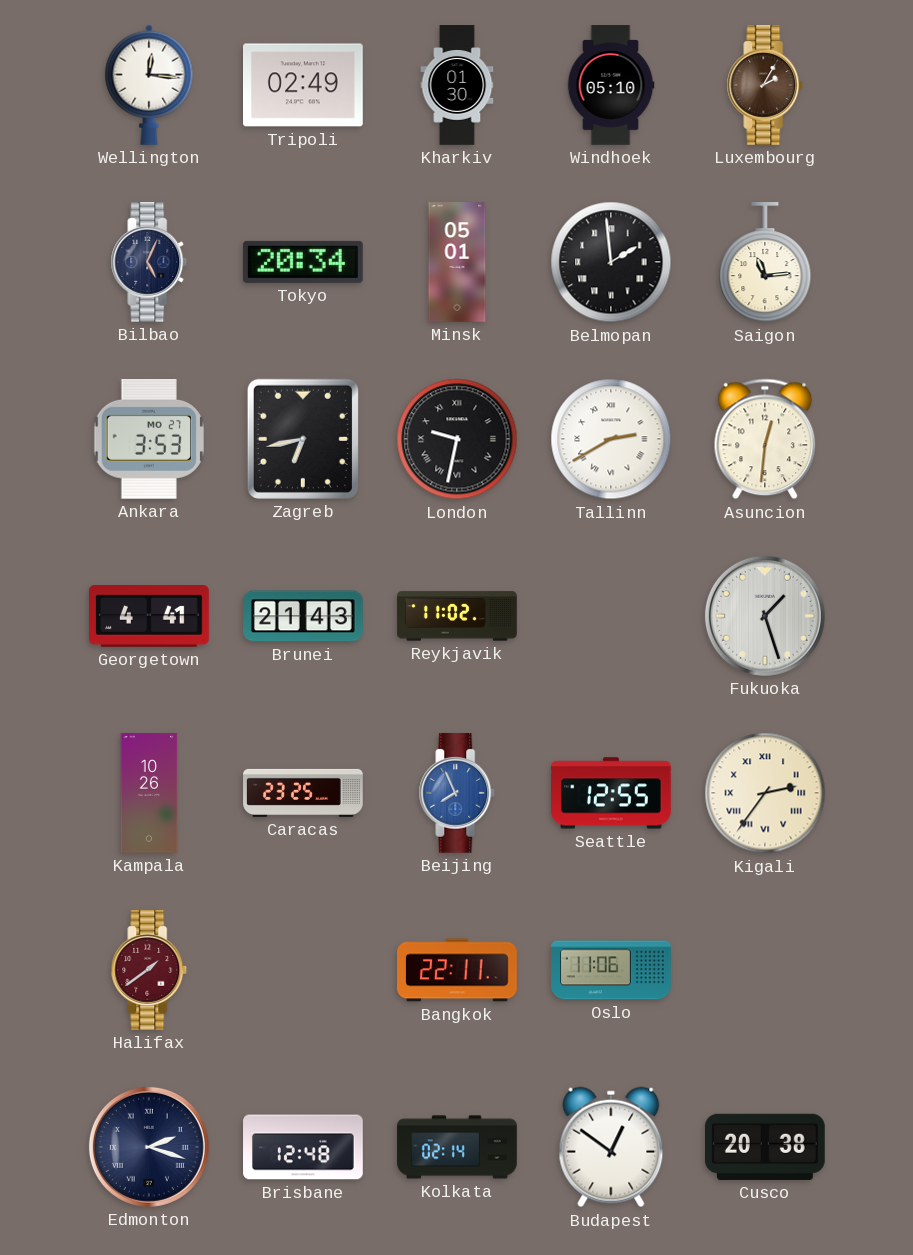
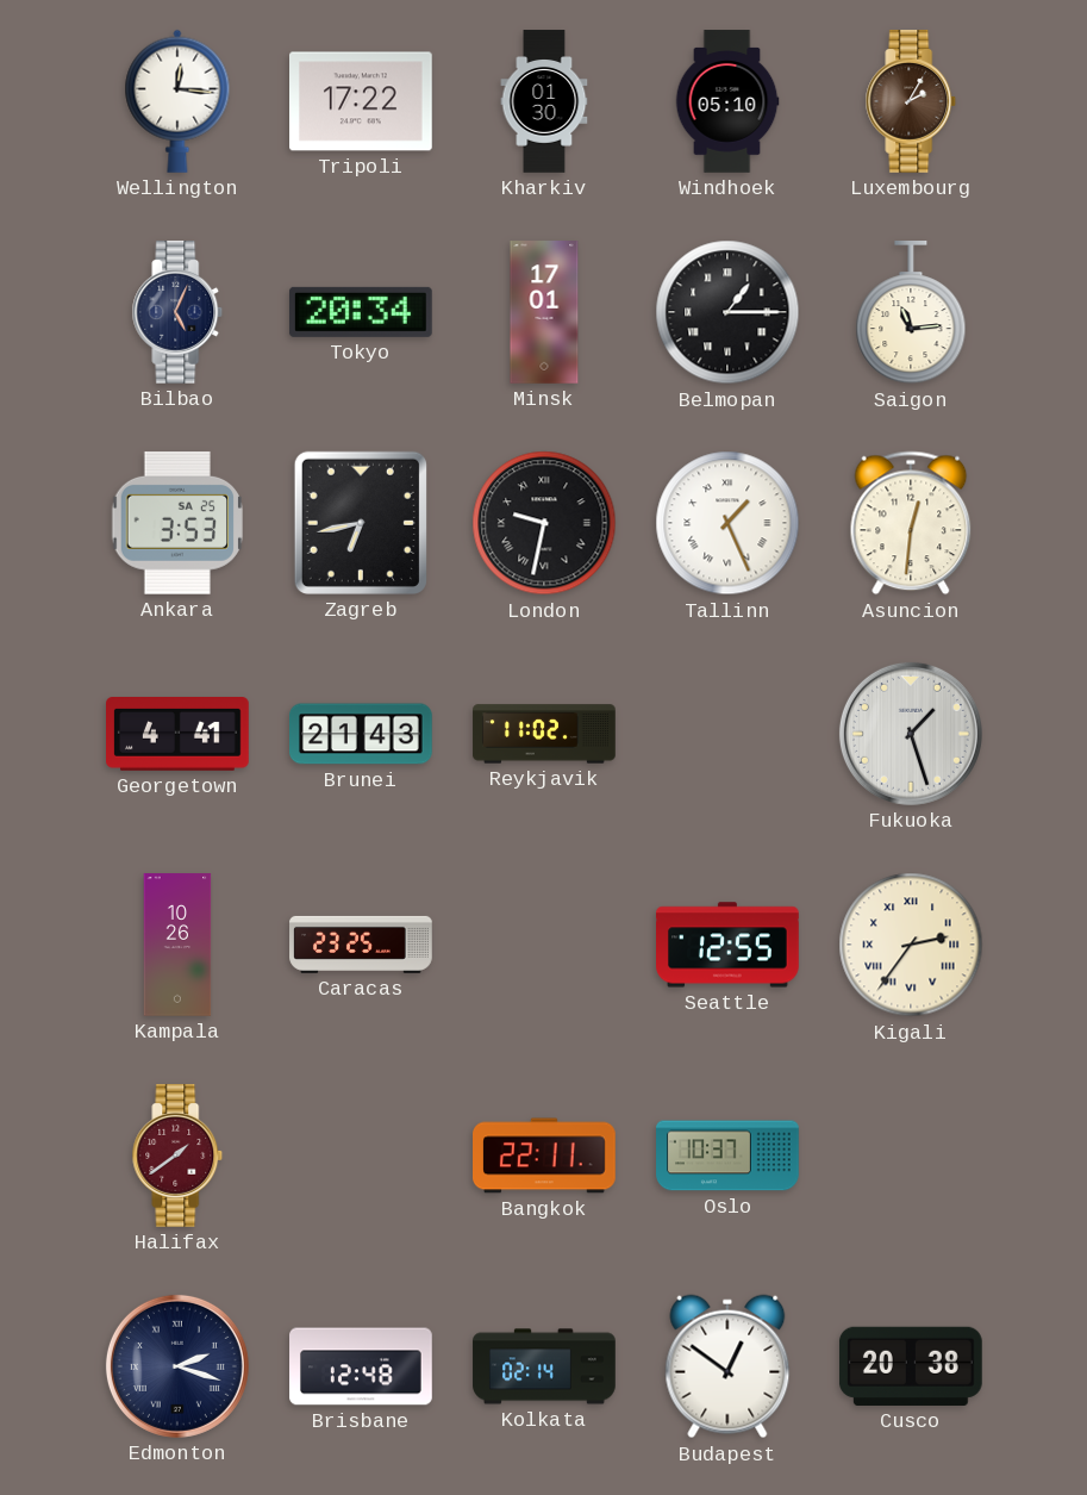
Tripoli: 02:49 -> 17:22 (362, 101)
Minsk: 05:01 -> 17:01 (544, 312)
Belmopan: 1:59 -> 1:15 (727, 312)
Ankara date: MO 27 -> SA 25 (176, 523)
Tallinn: 2:40 -> 1:26 (727, 523)
Beijing: 7:56 -> none (457, 794)
Oslo: 11:06 -> 10:37 (727, 1155)
